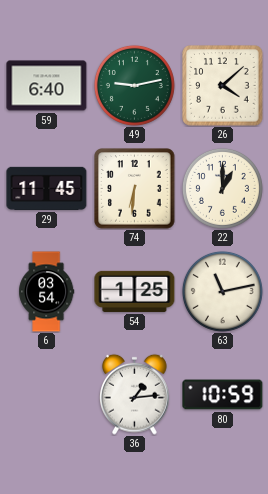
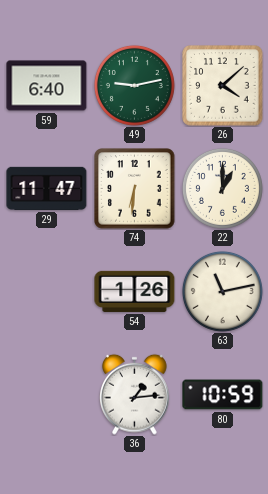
29: 11:45 -> 11:47 (47, 188)
6: 03:54 -> none (47, 292)
54: 1:25 -> 1:26 (135, 291)
